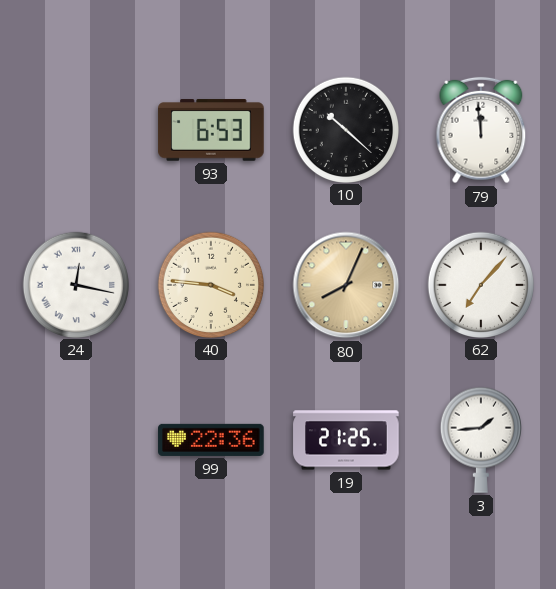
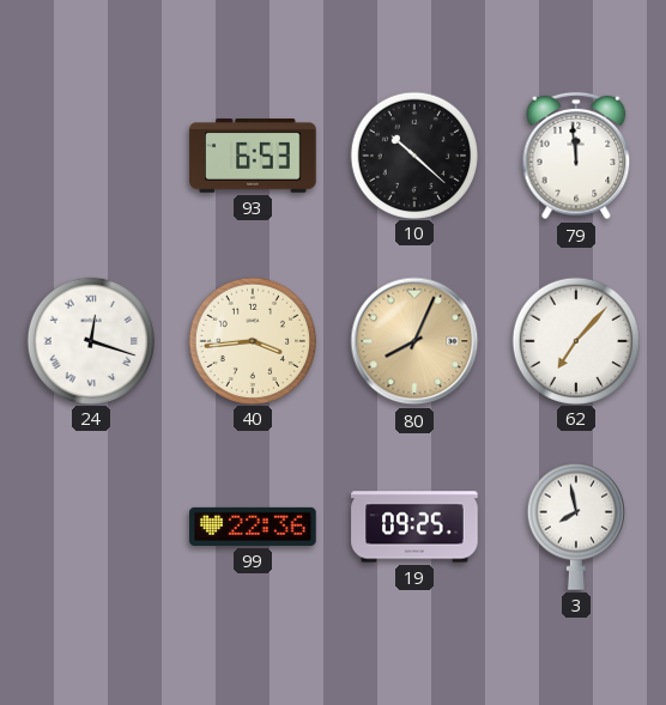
24: 12:17 -> 12:18 (90, 340)
40: 3:46 -> 3:44 (252, 340)
19: 21:25 -> 09:25 (414, 527)
3: 1:44 -> 7:58 (576, 527)
